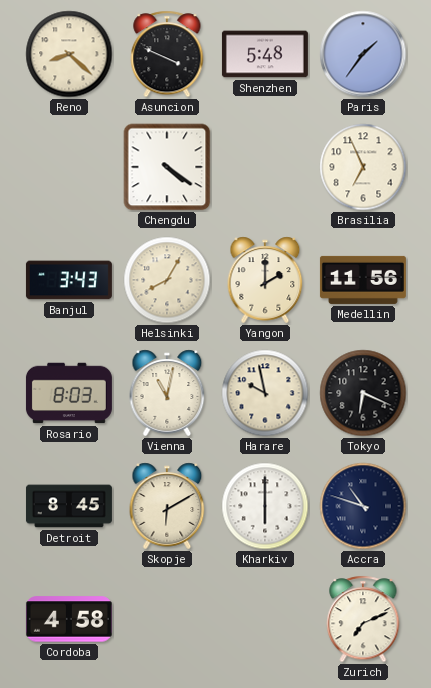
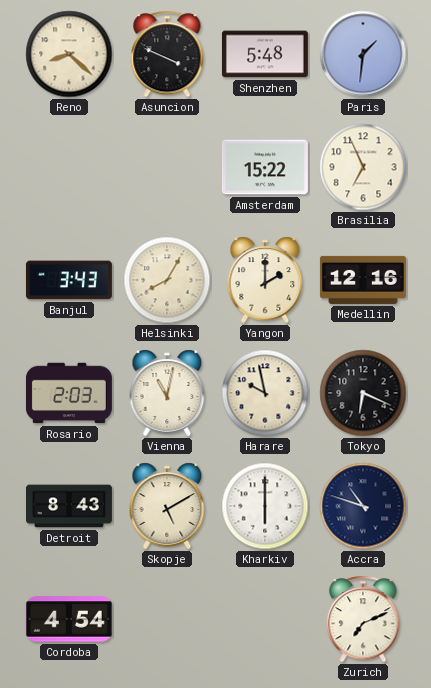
Paris: 1:36 -> 1:31 (363, 54)
Chengdu: 4:21 -> none (167, 167)
Amsterdam: none -> 15:22 (265, 167)
Medellin: 11:56 -> 12:16 (363, 280)
Rosario: 8:03 -> 2:03 (69, 393)
Detroit: 8:45 -> 8:43 (69, 506)
Skopje: 6:10 -> 5:10 (167, 506)
Cordoba: 4:58 -> 4:54 (69, 619)
